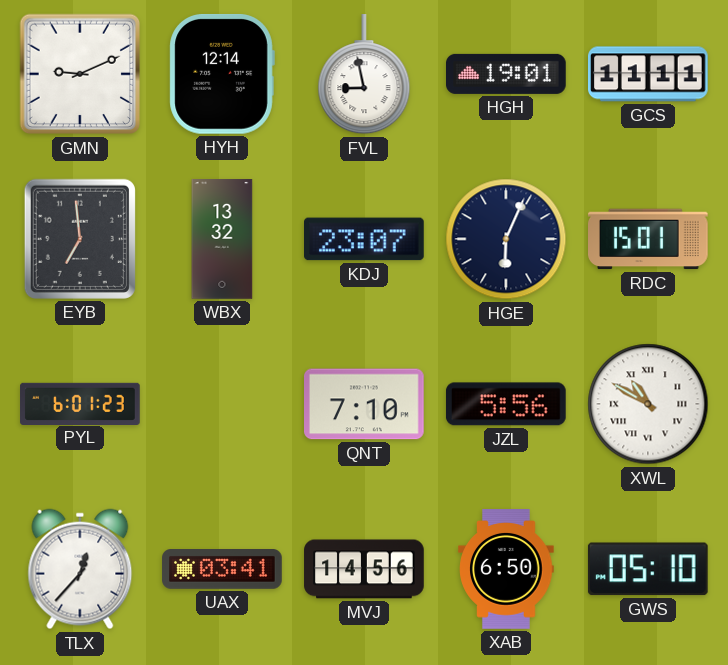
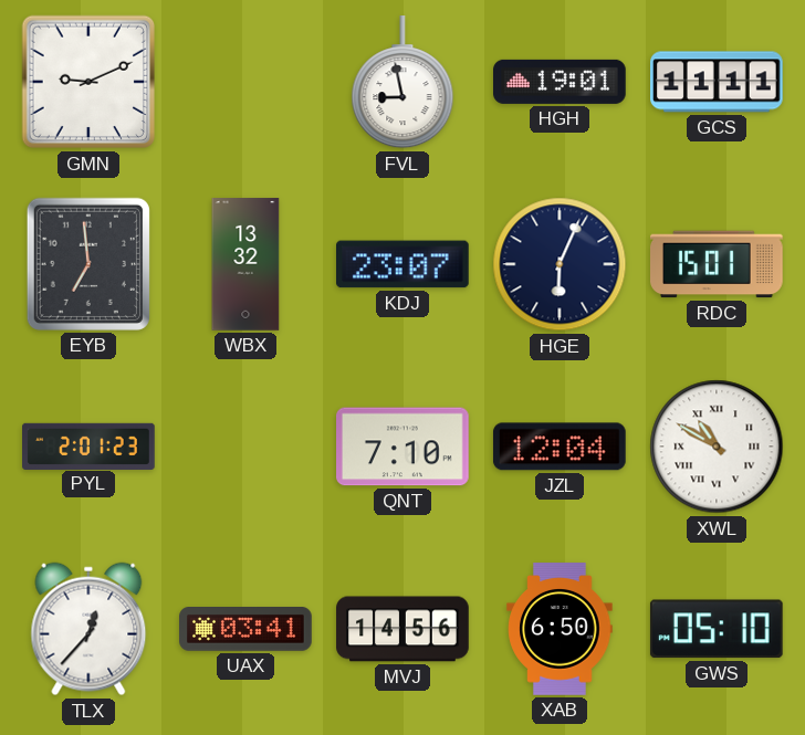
HYH: 12:14 -> none (222, 74)
PYL: 6:01 -> 2:01 (88, 445)
JZL: 5:56 -> 12:04 (560, 447)
